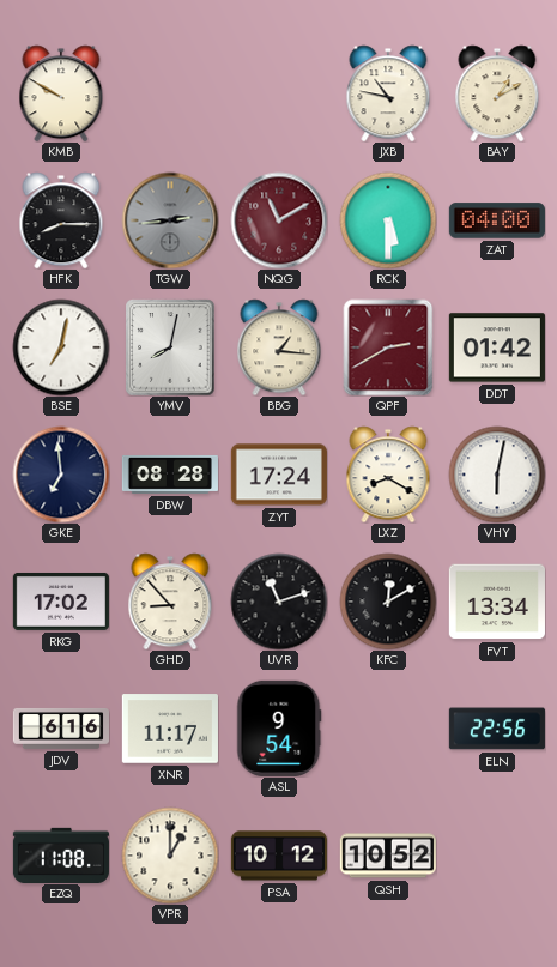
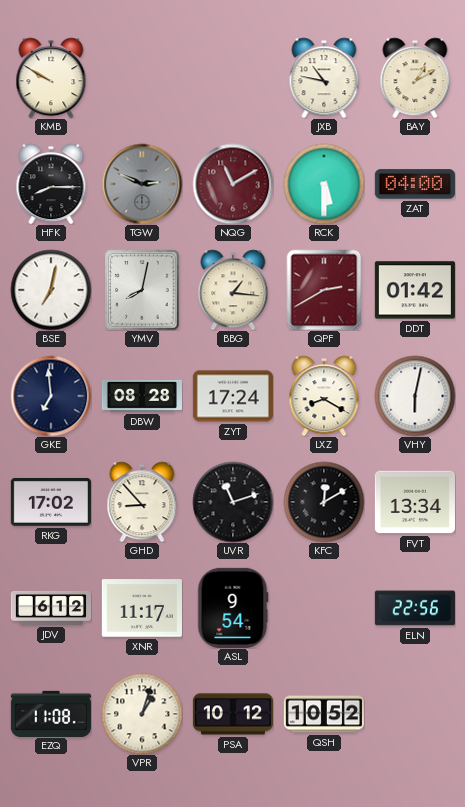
TGW: 2:44 -> 2:49 (142, 184)
JDV: 6:16 -> 6:12 (50, 608)
VPR: 1:00 -> 1:03 (142, 714)
